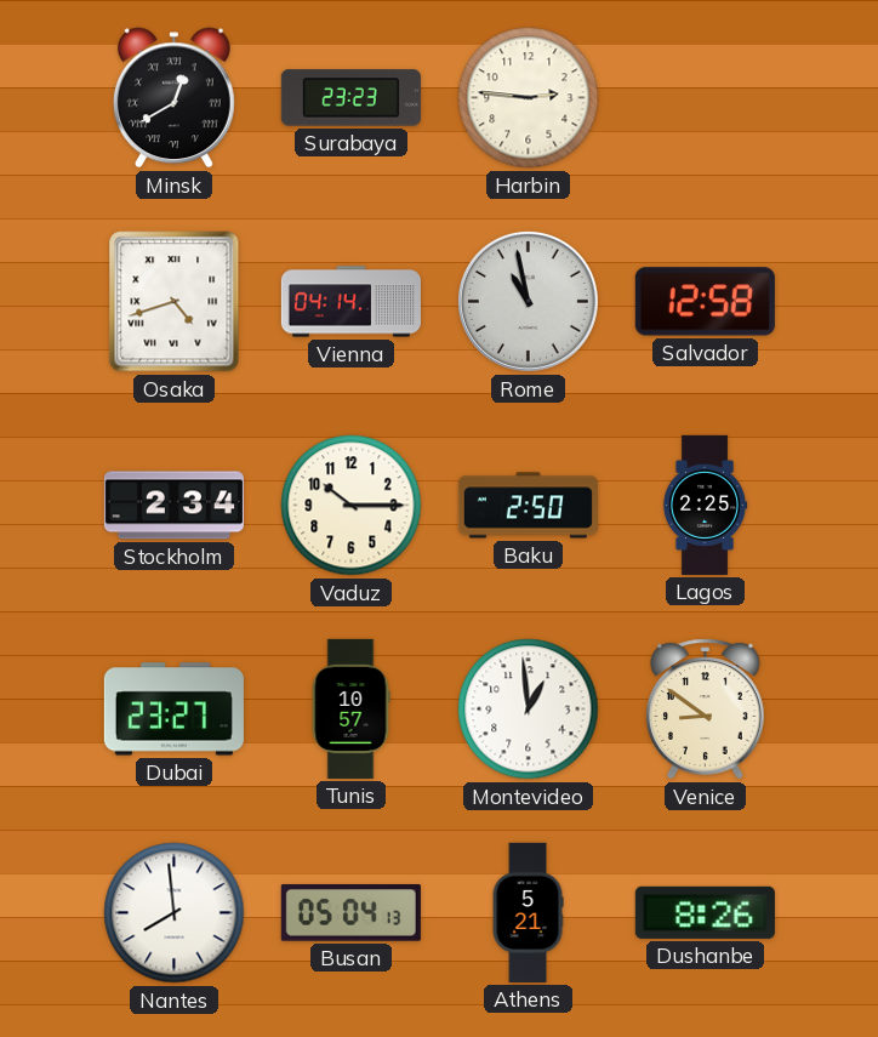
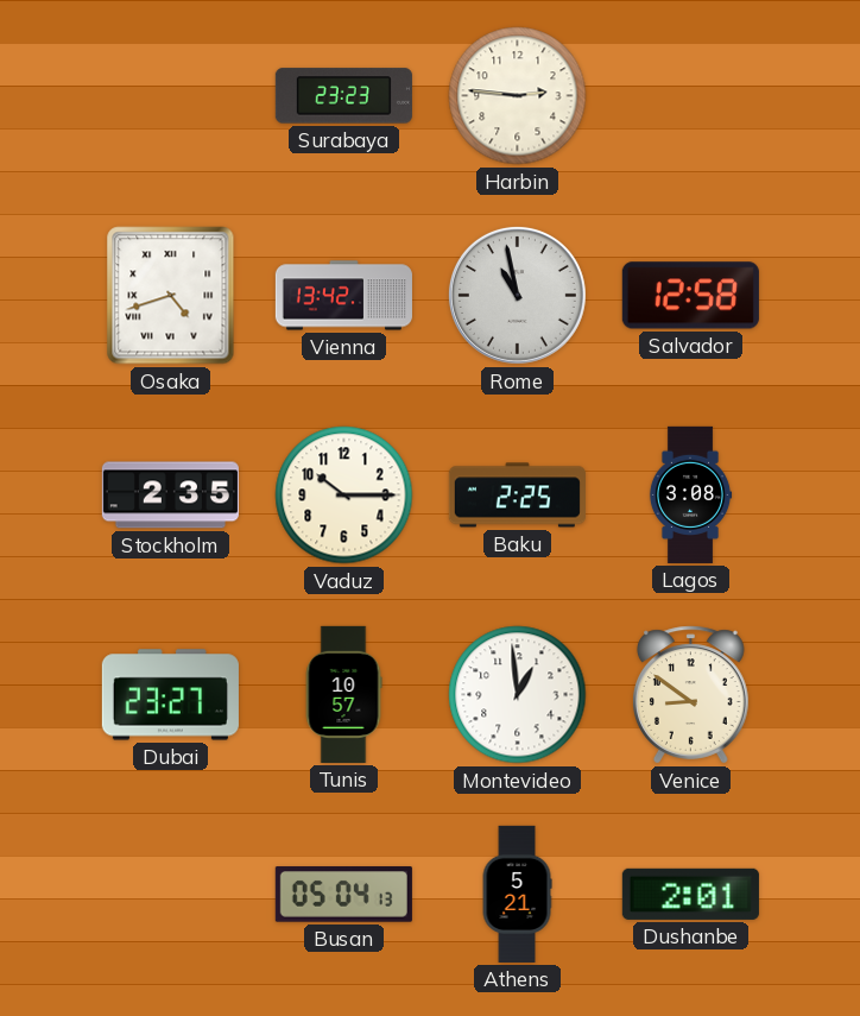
Minsk: 12:40 -> none (173, 98)
Vienna: 04:14 -> 13:42 (343, 296)
Stockholm: 2:34 -> 2:35 (170, 496)
Baku: 2:50 -> 2:25 (517, 496)
Lagos: 2:25 -> 3:08 (690, 494)
Nantes: 7:59 -> none (175, 913)
Dushanbe: 8:26 -> 2:01 (690, 894)
